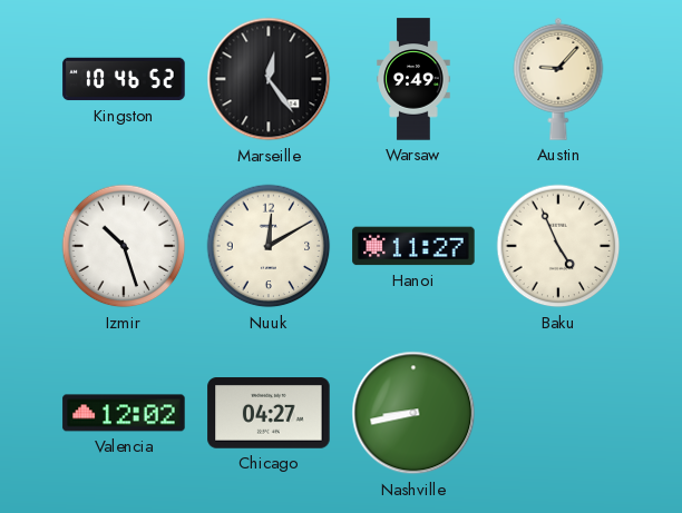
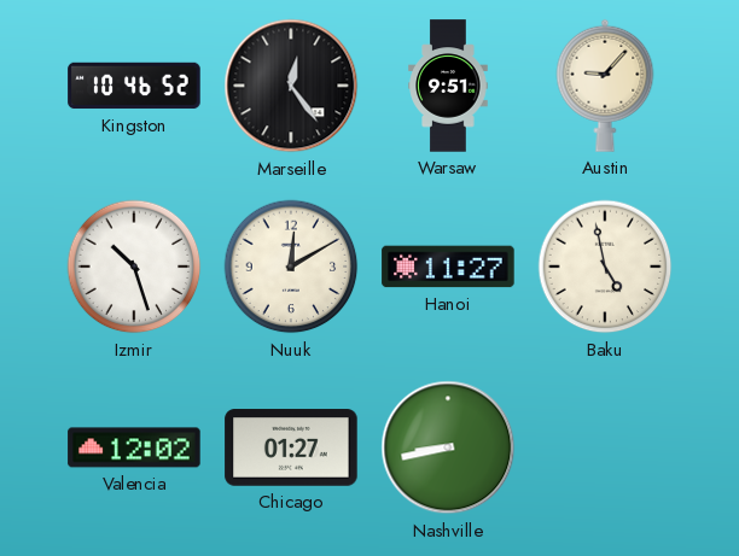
Warsaw: 9:49 -> 9:51 (448, 86)
Baku: 4:56 -> 4:58 (605, 267)
Chicago: 04:27 -> 01:27 (291, 447)
